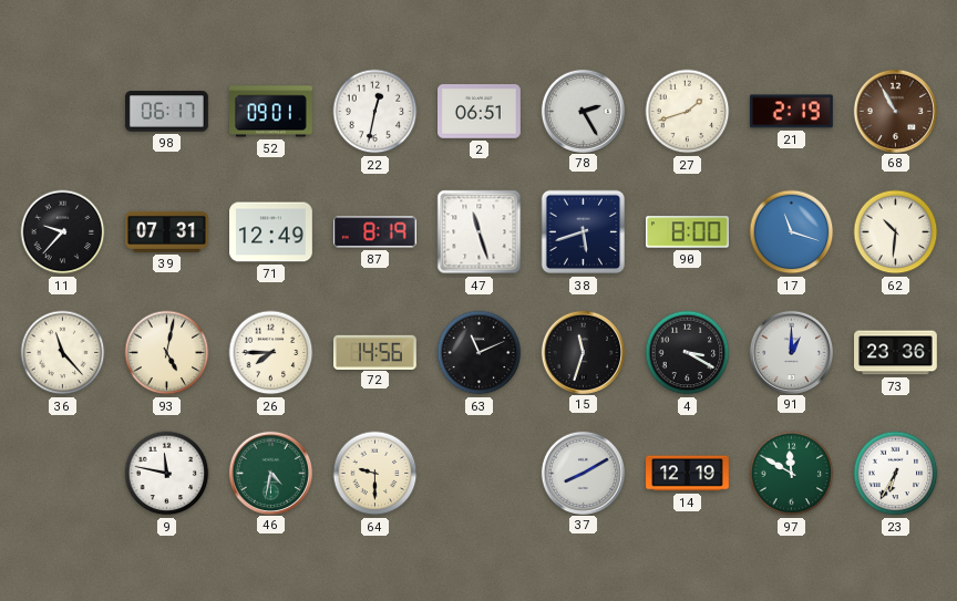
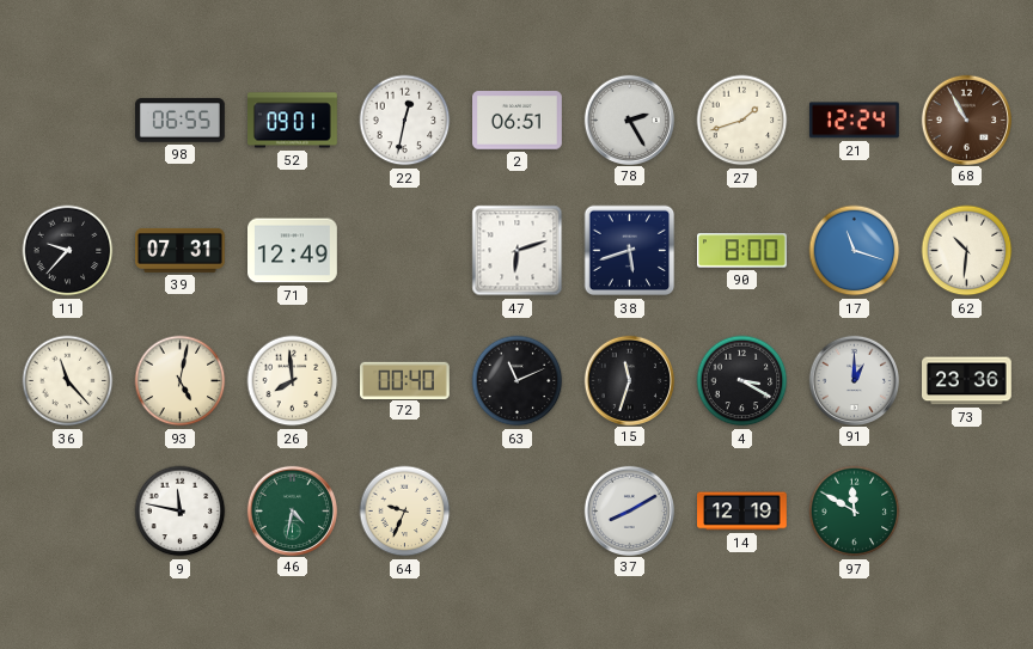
98: 06:17 -> 06:55 (181, 121)
21: 2:19 -> 12:24 (854, 121)
87: 8:19 -> none (374, 232)
47: 11:27 -> 6:12 (518, 251)
26: 7:45 -> 7:59 (293, 381)
72: 14:56 -> 00:40 (405, 380)
64: 9:30 -> 9:34 (405, 512)
23: 6:35 -> none (896, 474)
